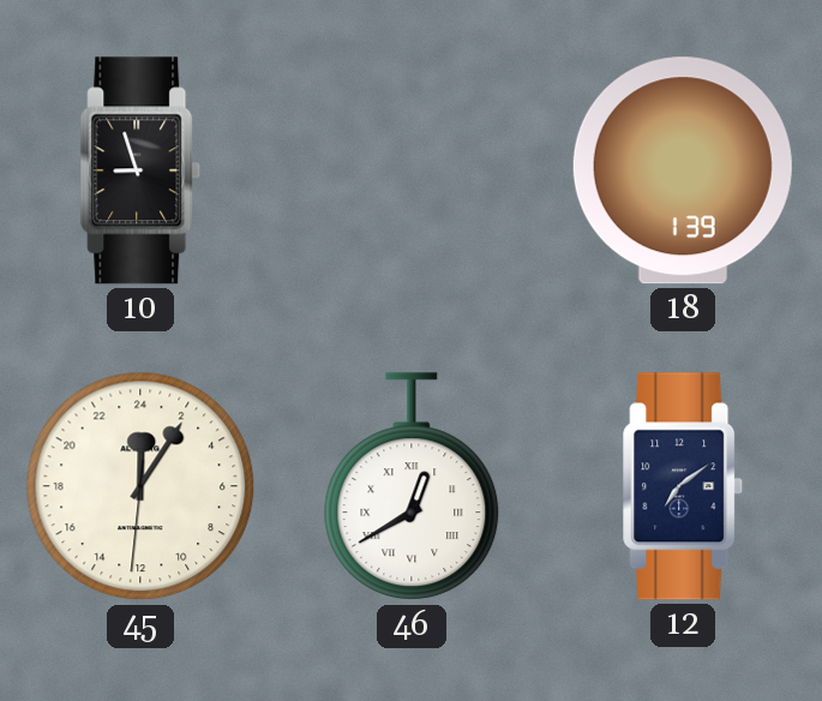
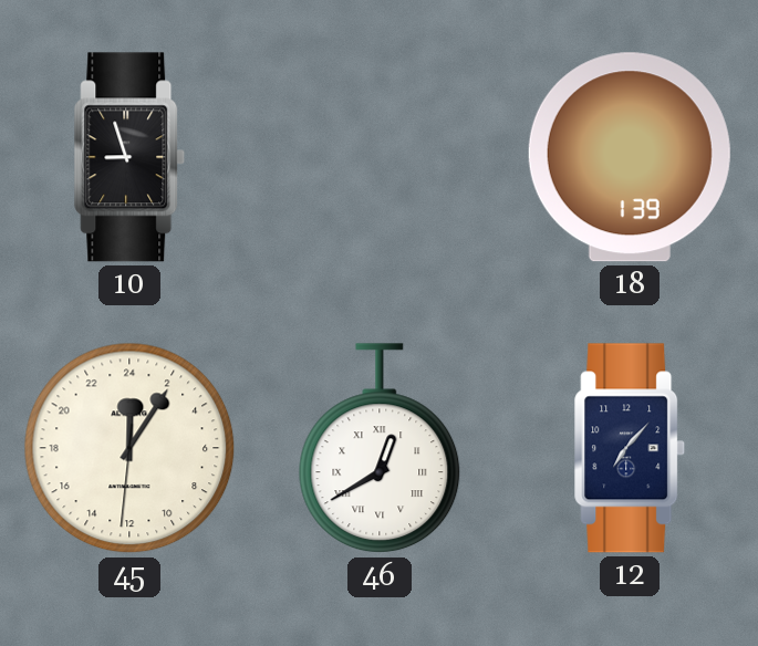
12: 7:09 -> 7:07 (630, 448)
